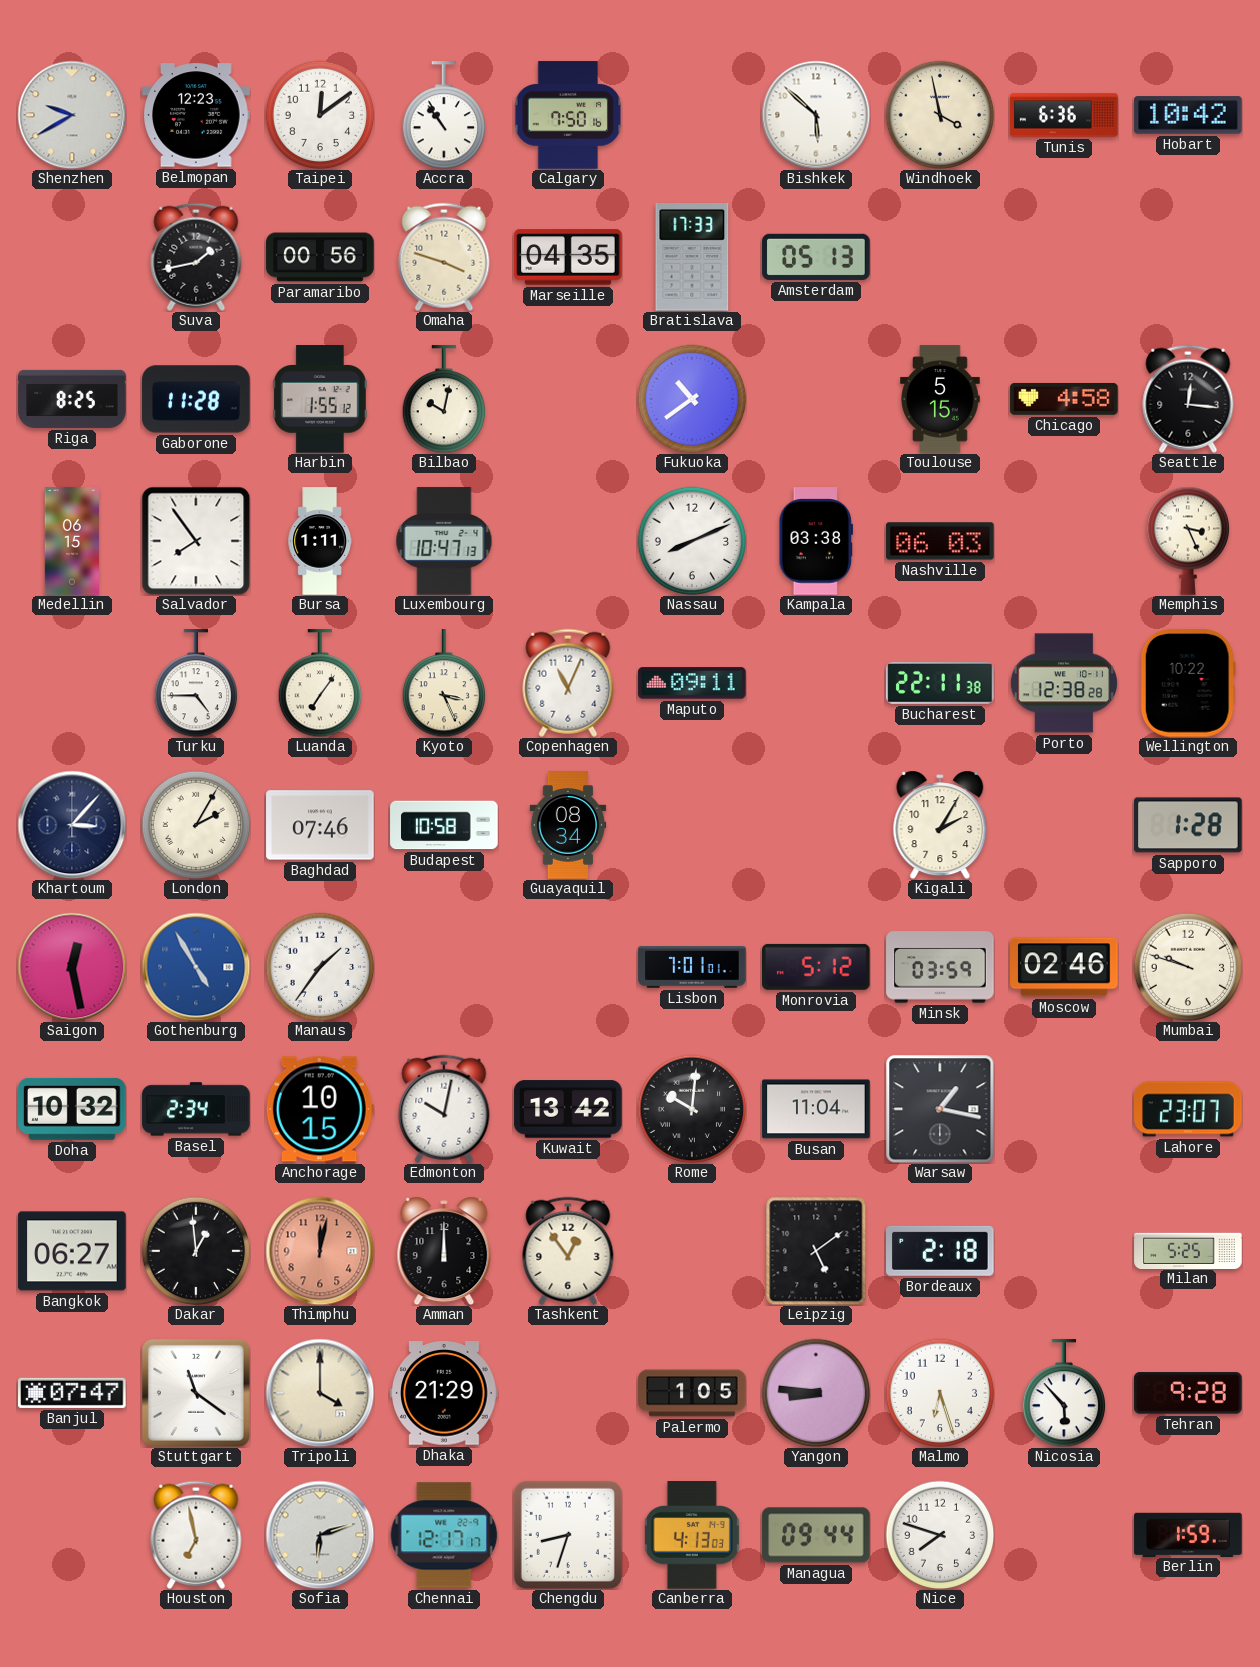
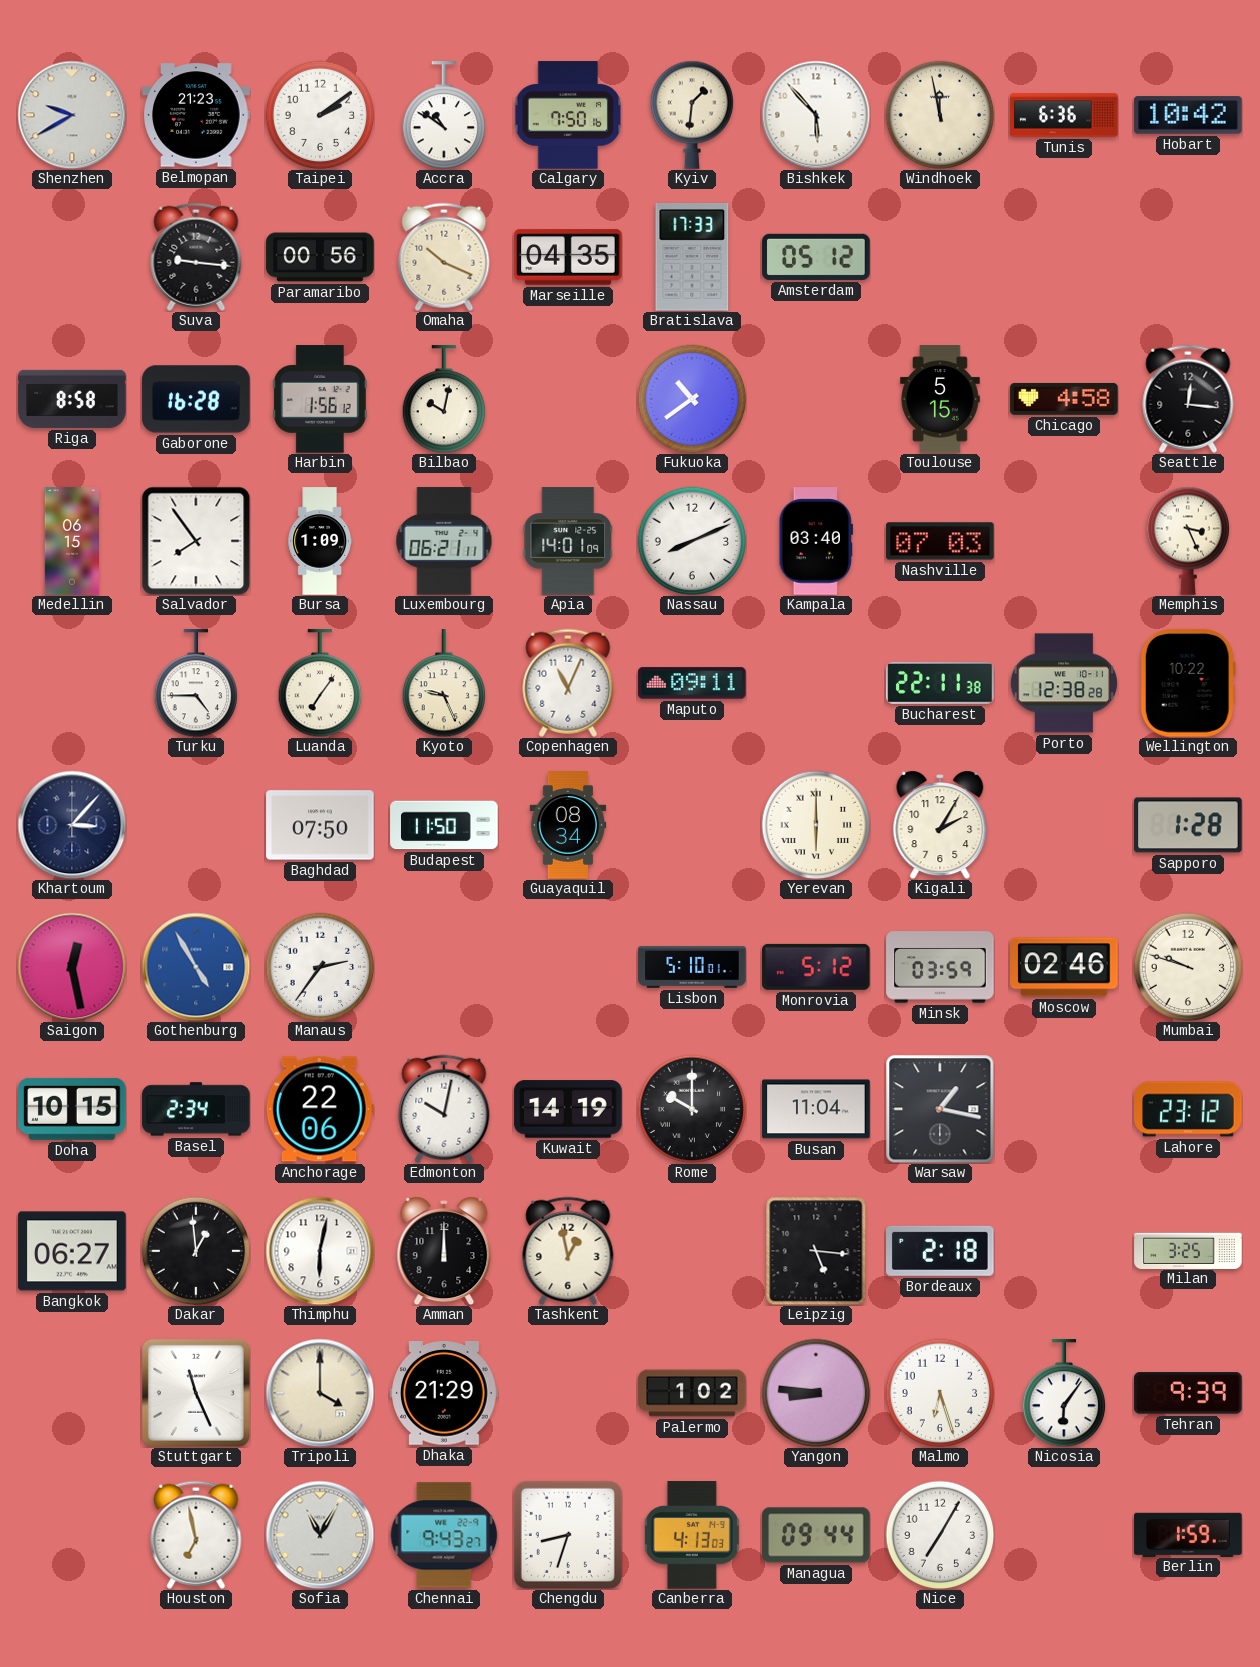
Belmopan: 12:23 -> 21:23 (196, 115)
Taipei: 12:09 -> 2:09 (320, 115)
Accra: 10:54 -> 10:51 (444, 115)
Kyiv: none -> 1:31 (692, 115)
Bishkek: 5:52 -> 5:53 (816, 115)
Windhoek: 3:58 -> 11:58 (940, 115)
Suva: 1:43 -> 9:16 (196, 257)
Omaha: 3:48 -> 10:19 (444, 257)
Amsterdam: 05:13 -> 05:12 (816, 257)
Riga: 8:25 -> 8:58 (72, 399)
Gaborone: 11:28 -> 16:28 (196, 399)
Harbin: 1:55 -> 1:56 (320, 399)
Bursa: 1:11 -> 1:09 (320, 541)
Luxembourg: 10:47 -> 06:21 (444, 541)
Apia: none -> 14:01 (568, 541)
Kampala: 03:38 -> 03:40 (816, 541)
Nashville: 06:03 -> 07:03 (940, 541)
Kyoto: 3:26 -> 9:26 (444, 683)
London: 2:05 -> none (196, 825)
Baghdad: 07:46 -> 07:50 (320, 825)
Budapest: 10:58 -> 11:50 (444, 825)
Yerevan: none -> 6:00 (816, 825)
Manaus: 1:36 -> 2:36 (320, 967)
Lisbon: 7:01 -> 5:10 (692, 967)
Doha: 10:32 -> 10:15 (72, 1109)
Anchorage: 10:15 -> 22:06 (320, 1109)
Kuwait: 13:42 -> 14:19 (568, 1109)
Rome: 10:01 -> 10:00 (692, 1109)
Lahore: 23:07 -> 23:12 (1188, 1109)
Thimphu: 12:02 -> 6:02 (320, 1251)
Thimphu dial: salmon -> white (320, 1251)
Tashkent: 12:54 -> 12:58 (568, 1251)
Leipzig: 5:09 -> 5:16 (816, 1251)
Milan: 5:25 -> 3:25 (1188, 1250)
Banjul: 07:47 -> none (72, 1393)
Stuttgart: 11:21 -> 11:26 (196, 1393)
Palermo: 1:05 -> 1:02 (692, 1393)
Nicosia: 5:53 -> 6:06 (1064, 1393)
Tehran: 9:28 -> 9:39 (1188, 1393)
Sofia: 6:12 -> 11:05 (320, 1535)
Chennai: 12:17 -> 9:43 (444, 1535)
Nice: 7:48 -> 7:05 (940, 1535)
